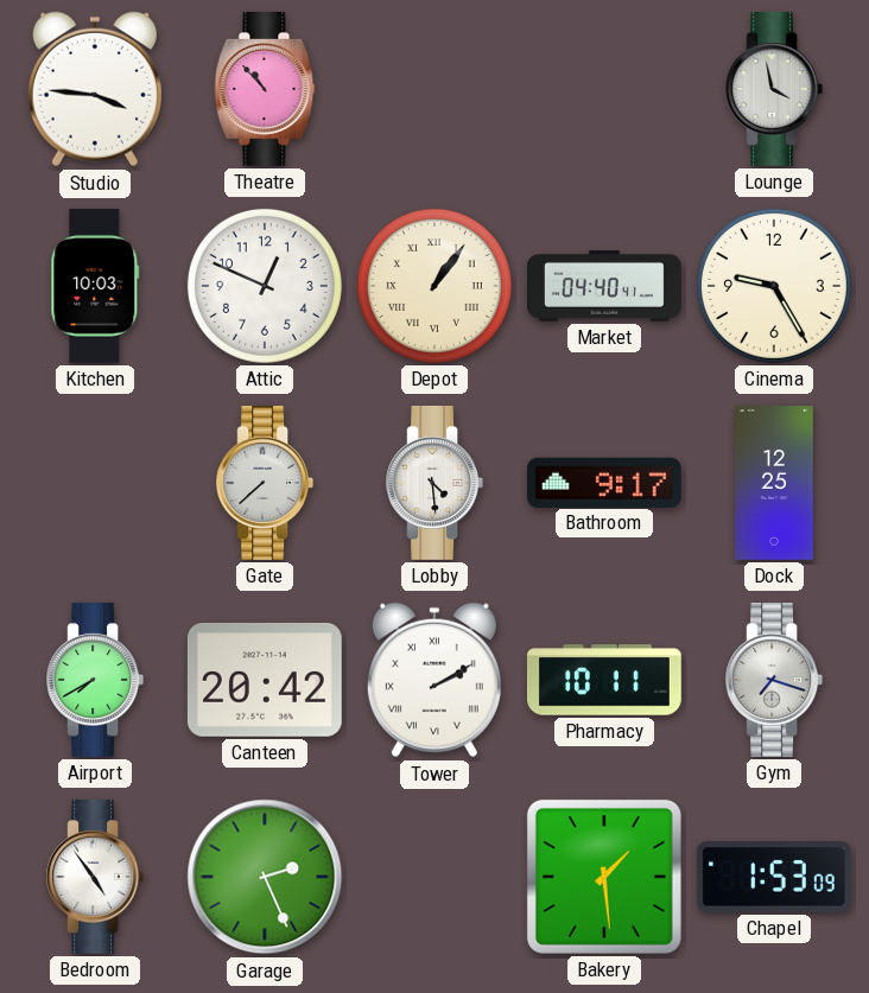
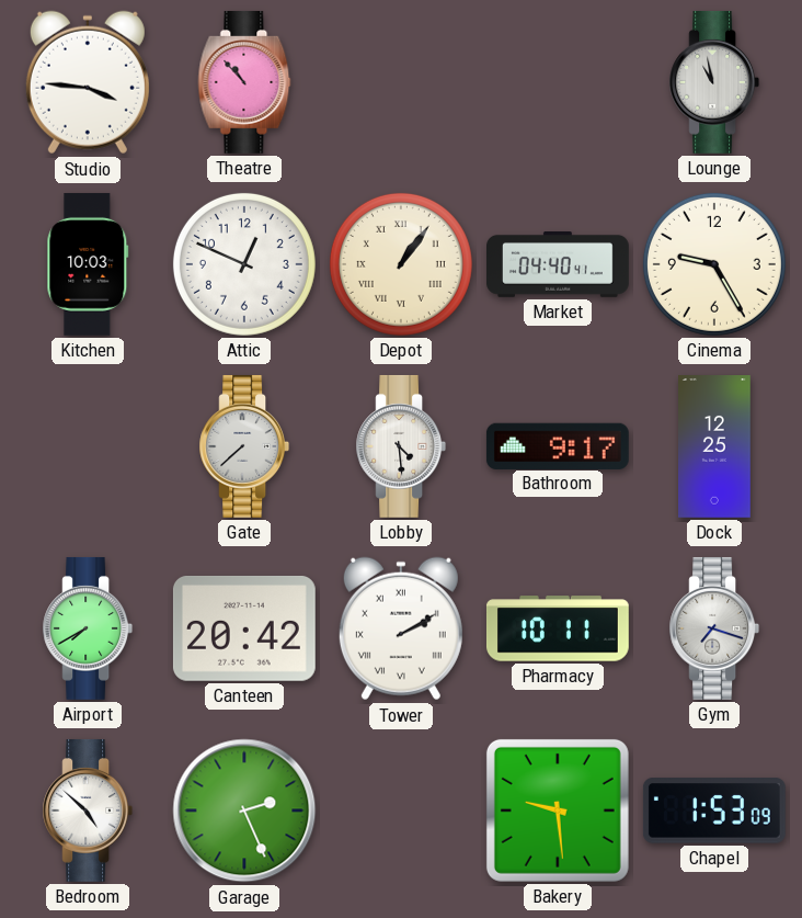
Lounge: 3:58 -> 10:58 (714, 82)
Bedroom: 4:54 -> 4:52 (88, 811)
Bakery: 1:29 -> 9:29 (558, 811)
